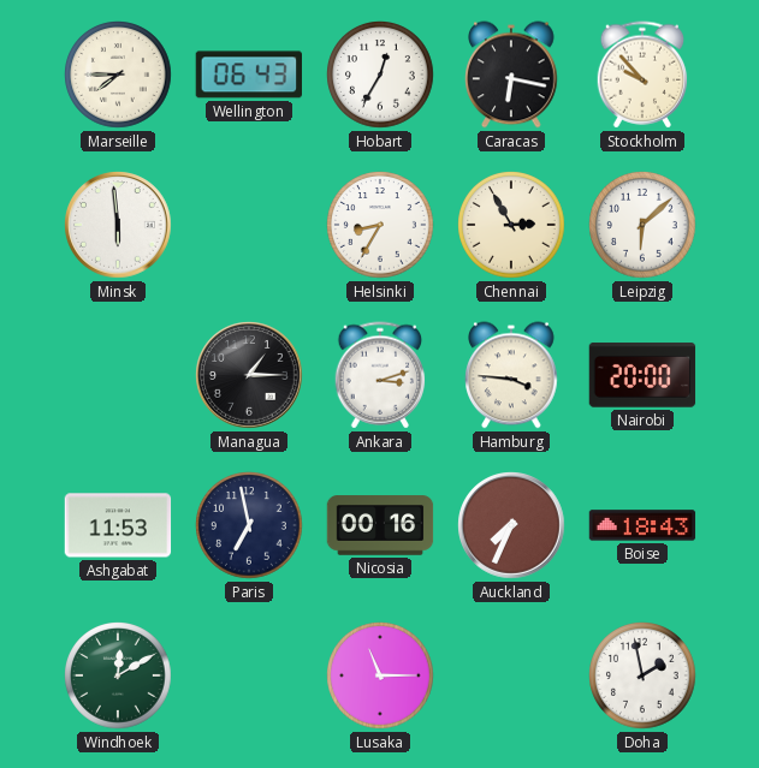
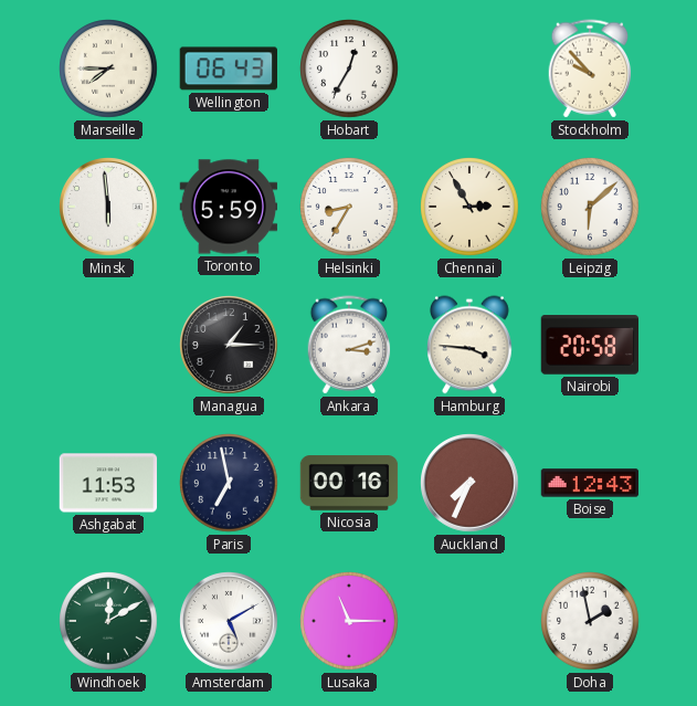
Caracas: 6:17 -> none (511, 75)
Toronto: none -> 5:59 (229, 207)
Nairobi: 20:00 -> 20:58 (590, 345)
Boise: 18:43 -> 12:43 (590, 483)
Amsterdam: none -> 5:10 (229, 621)
